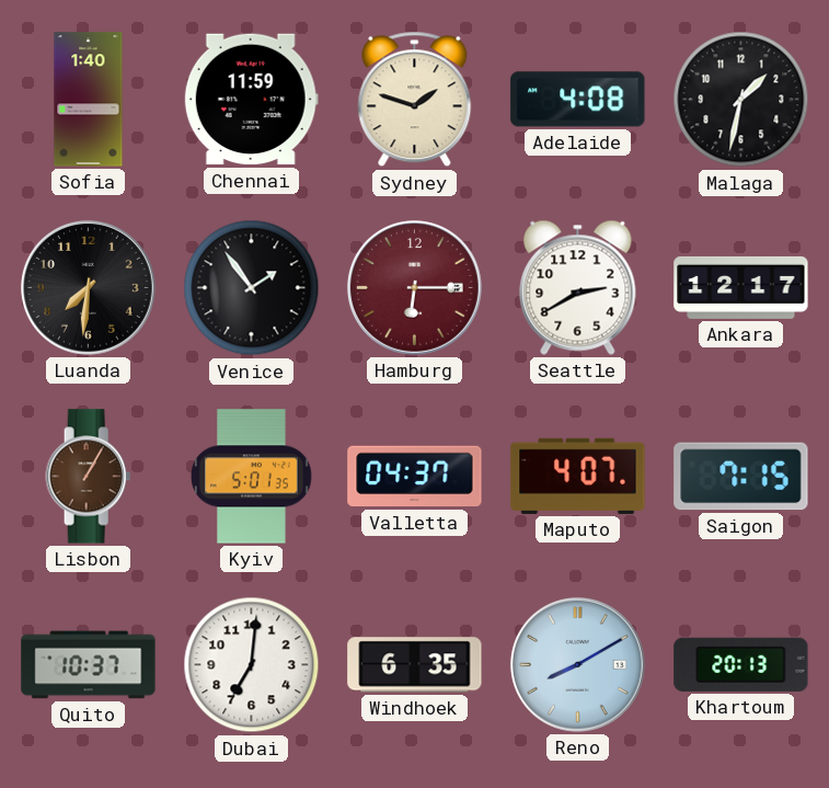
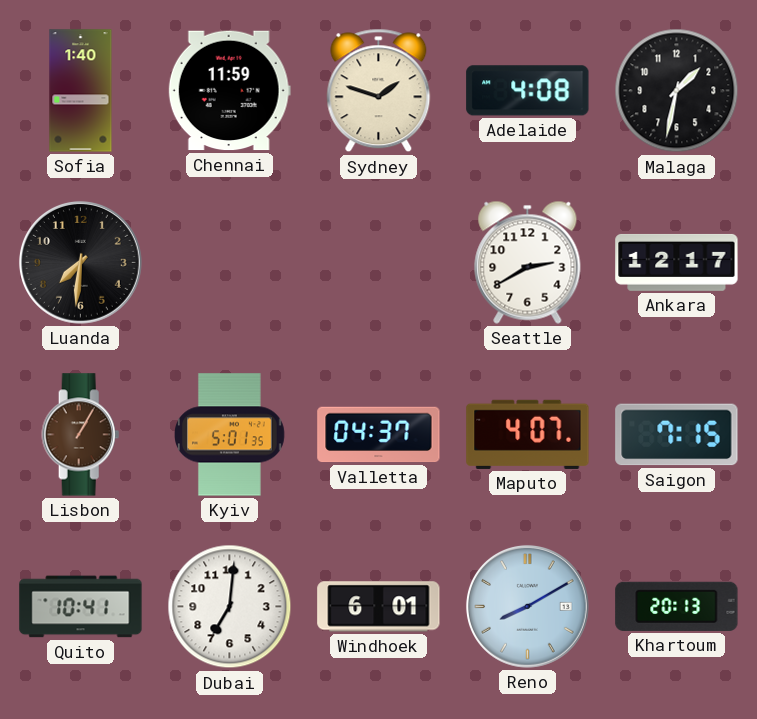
Venice: 1:54 -> none (252, 288)
Hamburg: 6:15 -> none (414, 287)
Quito: 10:37 -> 10:41 (81, 607)
Windhoek: 6:35 -> 6:01 (379, 607)
